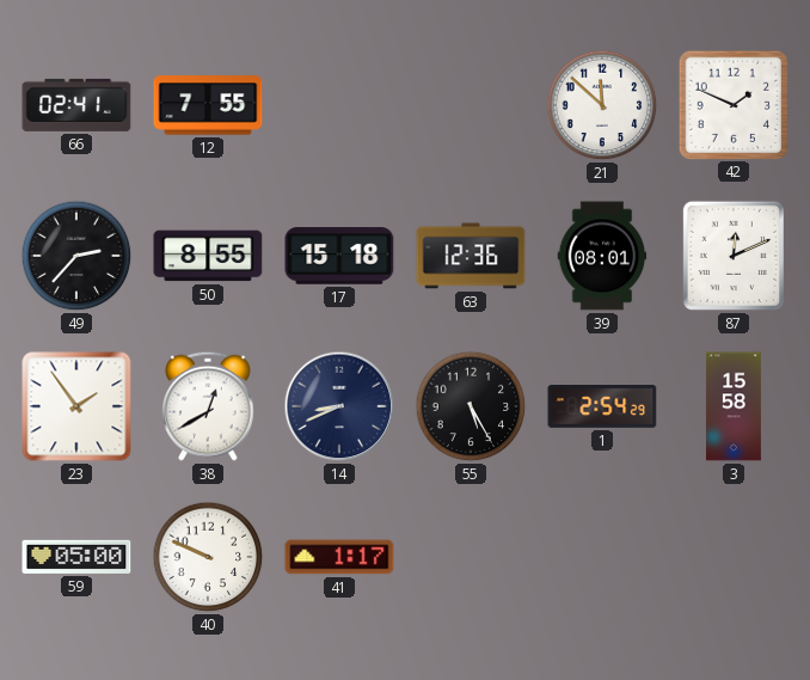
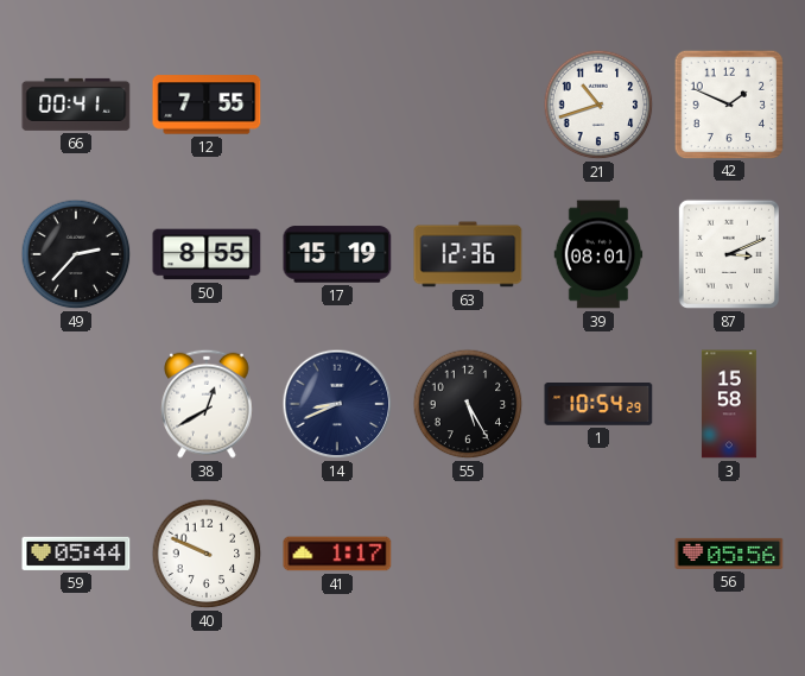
66: 02:41 -> 00:41 (76, 105)
21: 11:52 -> 10:42 (598, 105)
17: 15:18 -> 15:19 (337, 254)
87: 12:11 -> 3:11 (729, 254)
23: 1:54 -> none (76, 406)
1: 2:54 -> 10:54 (598, 405)
59: 05:00 -> 05:44 (76, 554)
56: none -> 05:56 (729, 554)
